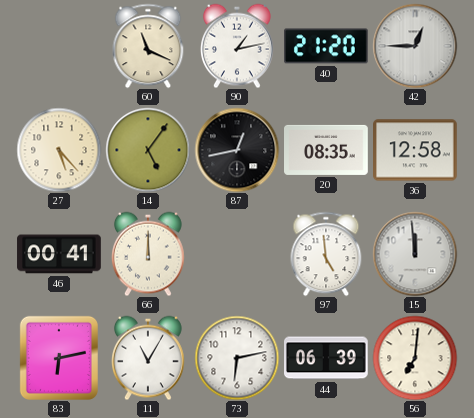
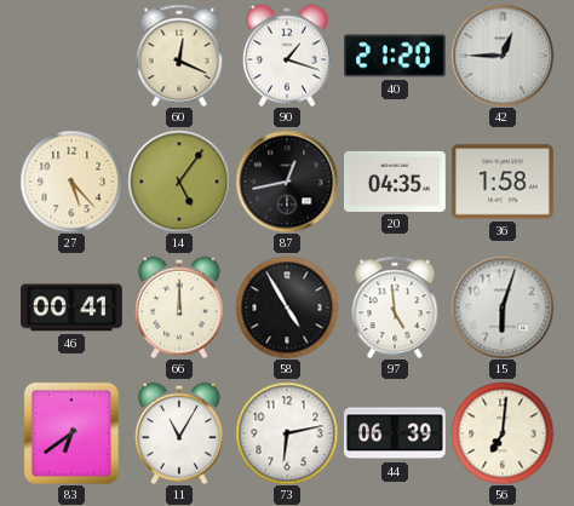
60: 11:19 -> 12:19 (179, 56)
90: 1:13 -> 1:18 (288, 56)
20: 08:35 -> 04:35 (396, 182)
36: 12:58 -> 1:58 (504, 182)
58: none -> 4:55 (287, 307)
15: 11:59 -> 6:03 (503, 307)
83: 6:13 -> 6:39 (71, 433)
